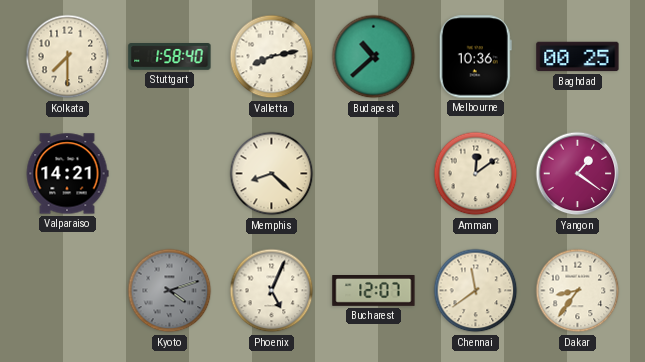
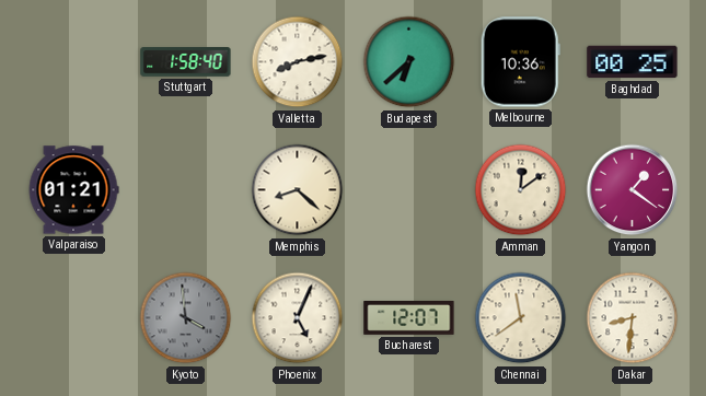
Kolkata: 7:30 -> none (68, 57)
Budapest: 10:38 -> 6:38 (409, 62)
Valparaiso: 14:21 -> 01:21 (73, 190)
Kyoto: 4:12 -> 3:59 (186, 318)
Dakar: 8:36 -> 8:31 (633, 318)
